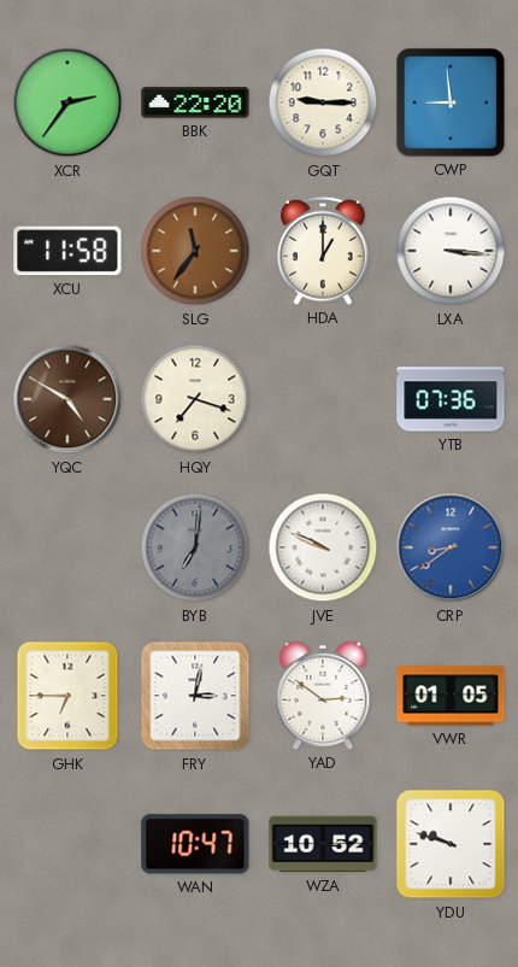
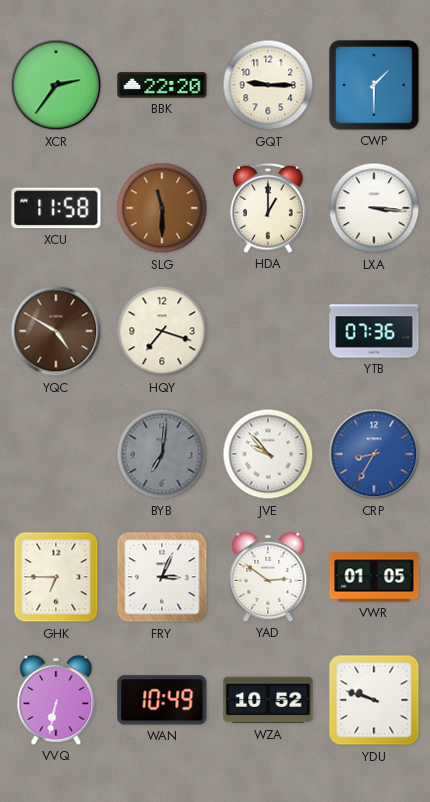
CWP: 8:59 -> 1:30 (374, 85)
SLG: 11:36 -> 11:30 (162, 208)
JVE: 9:49 -> 9:53 (268, 454)
CRP: 8:39 -> 8:35 (374, 454)
FRY: 3:02 -> 3:04 (162, 577)
VVQ: none -> 6:32 (56, 700)
WAN: 10:47 -> 10:49 (162, 700)
